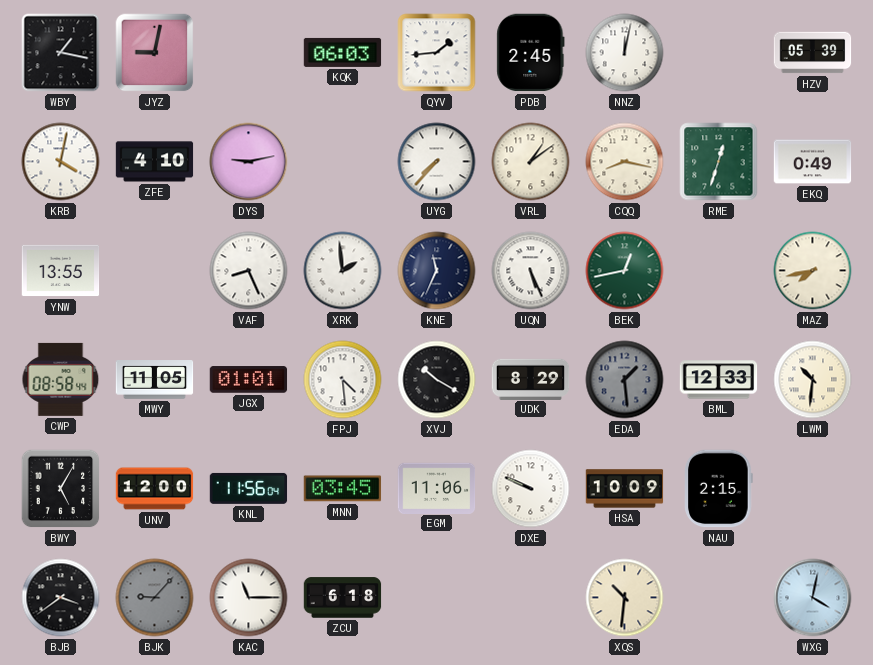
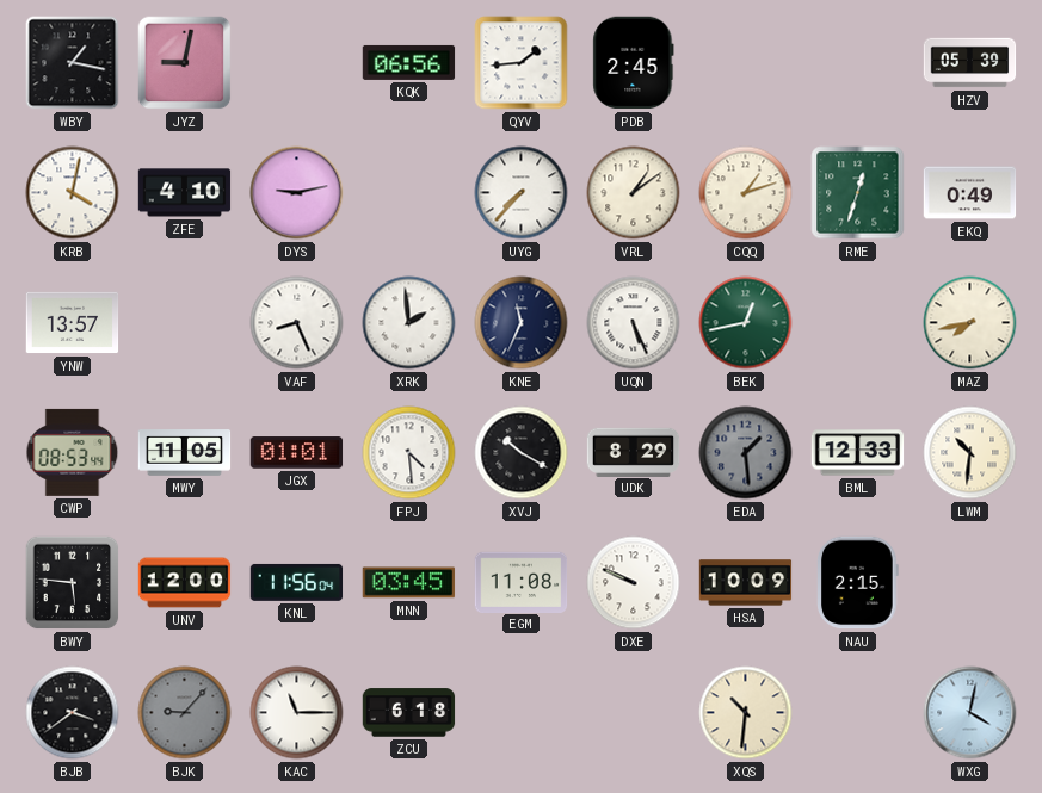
KQK: 06:03 -> 06:56 (409, 62)
NNZ: 12:02 -> none (625, 53)
CQQ: 8:17 -> 1:12 (746, 193)
YNW: 13:55 -> 13:57 (73, 323)
CWP: 08:58 -> 08:53 (73, 452)
BWY: 5:05 -> 5:46 (73, 583)
EGM: 11:06 -> 11:08 (522, 582)
